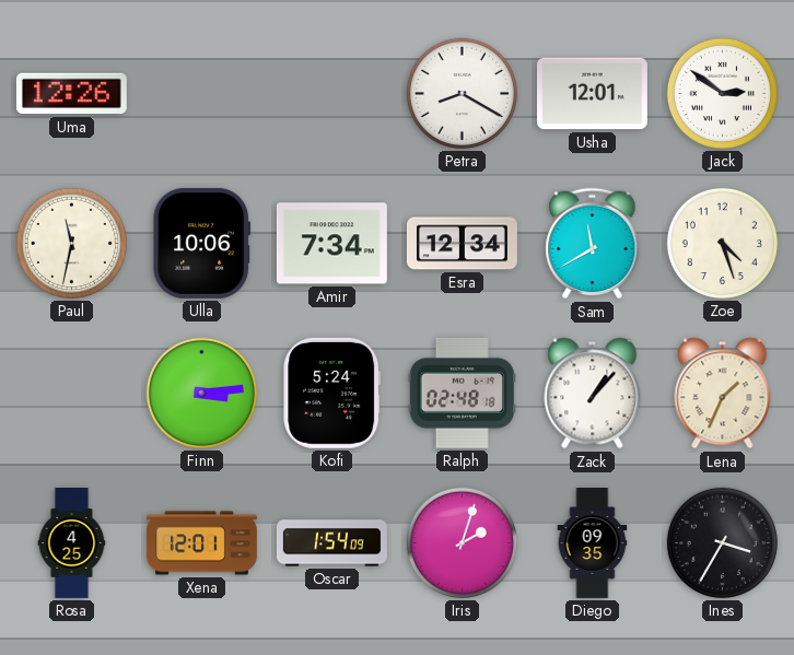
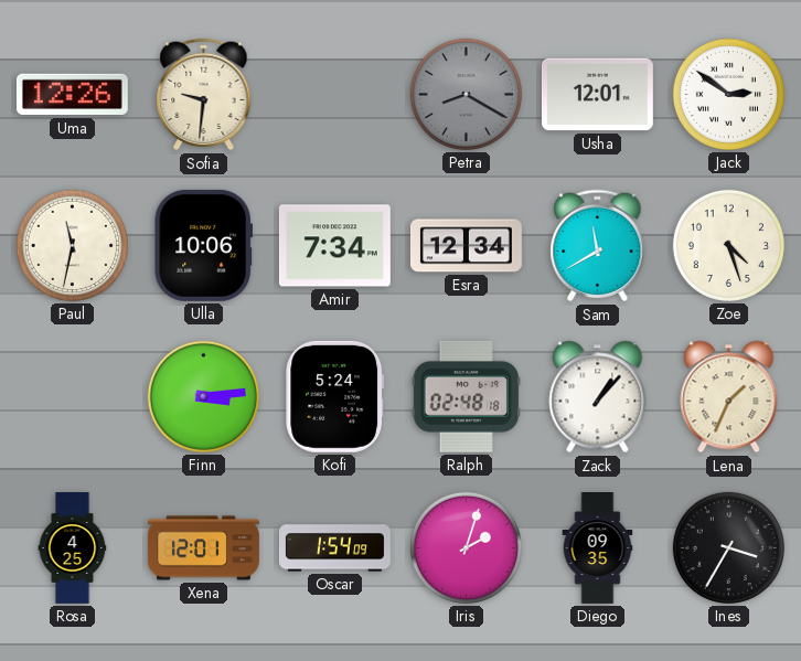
Sofia: none -> 9:31 (204, 95)
Petra dial: white -> grey (466, 94)
